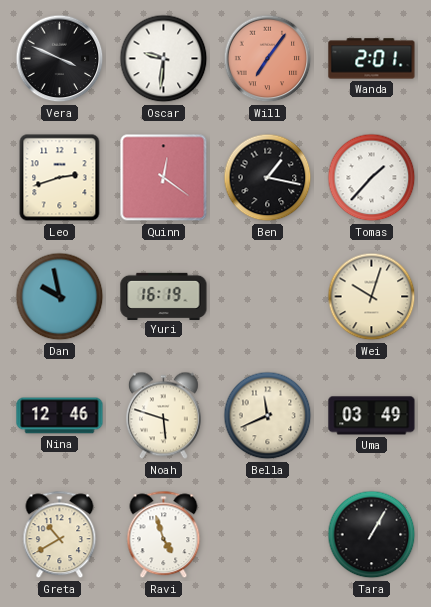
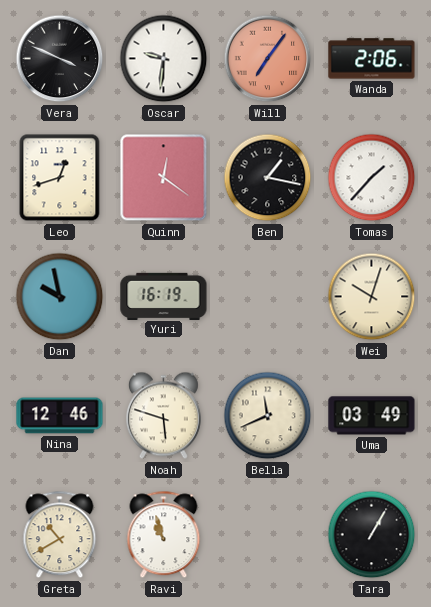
Wanda: 2:01 -> 2:06 (372, 59)
Leo: 2:42 -> 12:42 (60, 178)
Ravi: 4:57 -> 10:57 (164, 535)
